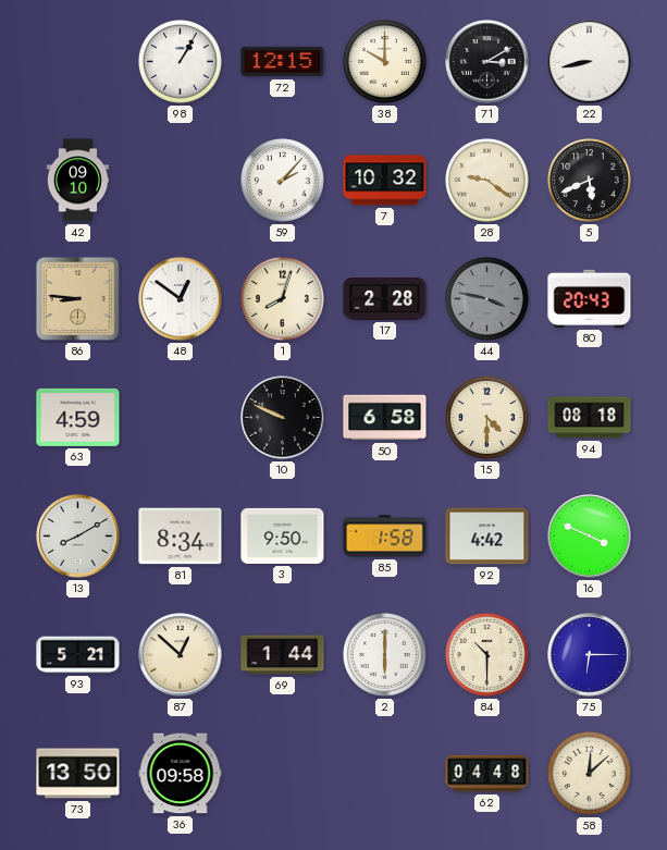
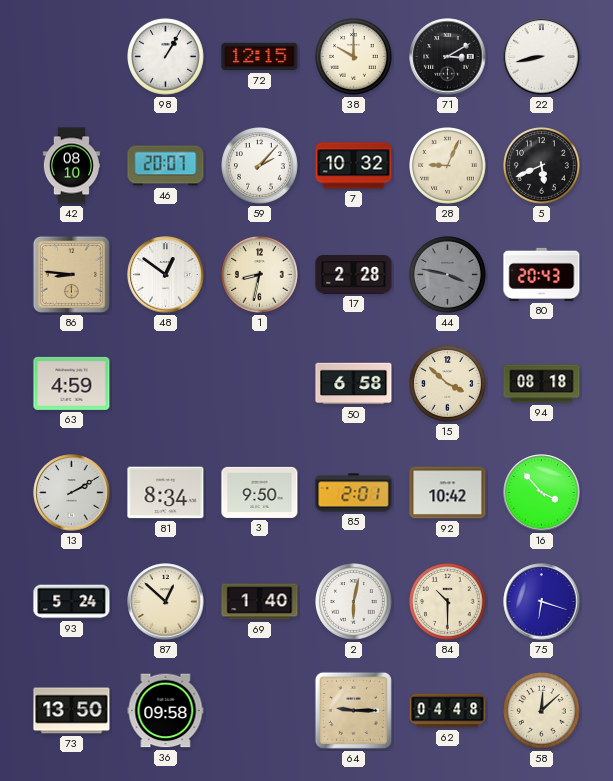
42: 09:10 -> 08:10 (71, 166)
46: none -> 20:07 (166, 166)
28: 9:21 -> 9:04 (448, 166)
1: 8:03 -> 8:32 (260, 275)
10: 9:49 -> none (283, 418)
15: 4:30 -> 3:52 (448, 384)
13: 8:10 -> 2:10 (72, 493)
85: 1:58 -> 2:01 (354, 493)
92: 4:42 -> 10:42 (448, 493)
16: 3:49 -> 3:53 (542, 493)
93: 5:21 -> 5:24 (72, 602)
69: 1:44 -> 1:40 (260, 602)
2: 6:00 -> 6:02 (354, 602)
75: 6:15 -> 6:18 (542, 602)
64: none -> 9:15 (353, 710)
